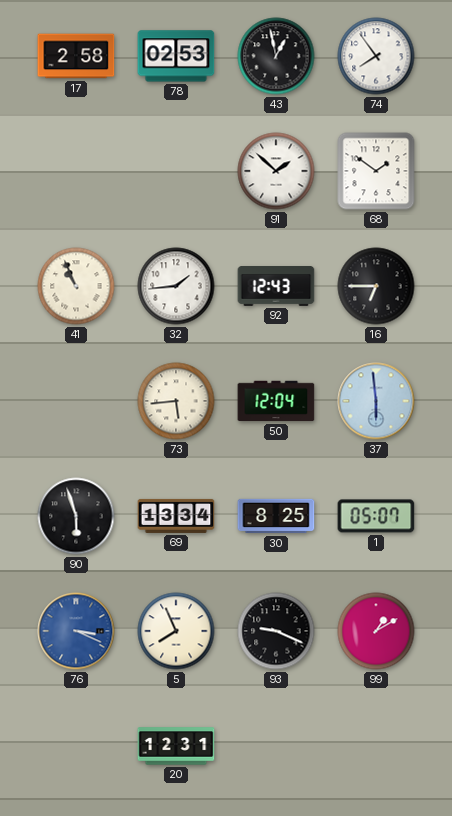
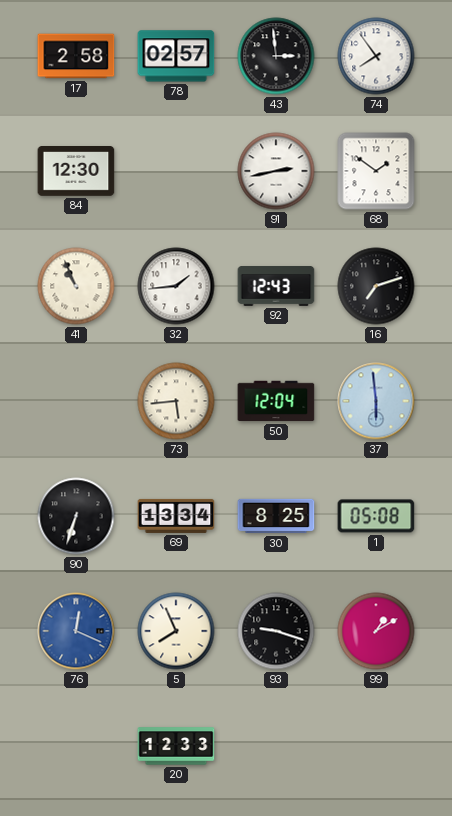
78: 02:53 -> 02:57 (176, 56)
43: 12:58 -> 2:59 (276, 56)
84: none -> 12:30 (76, 172)
91: 1:52 -> 2:43 (276, 171)
16: 6:45 -> 7:12 (376, 286)
90: 5:57 -> 6:33 (76, 516)
1: 05:07 -> 05:08 (376, 516)
76: 3:19 -> 12:19 (76, 631)
93: 9:19 -> 9:18 (276, 631)
20: 12:31 -> 12:33 (176, 746)
